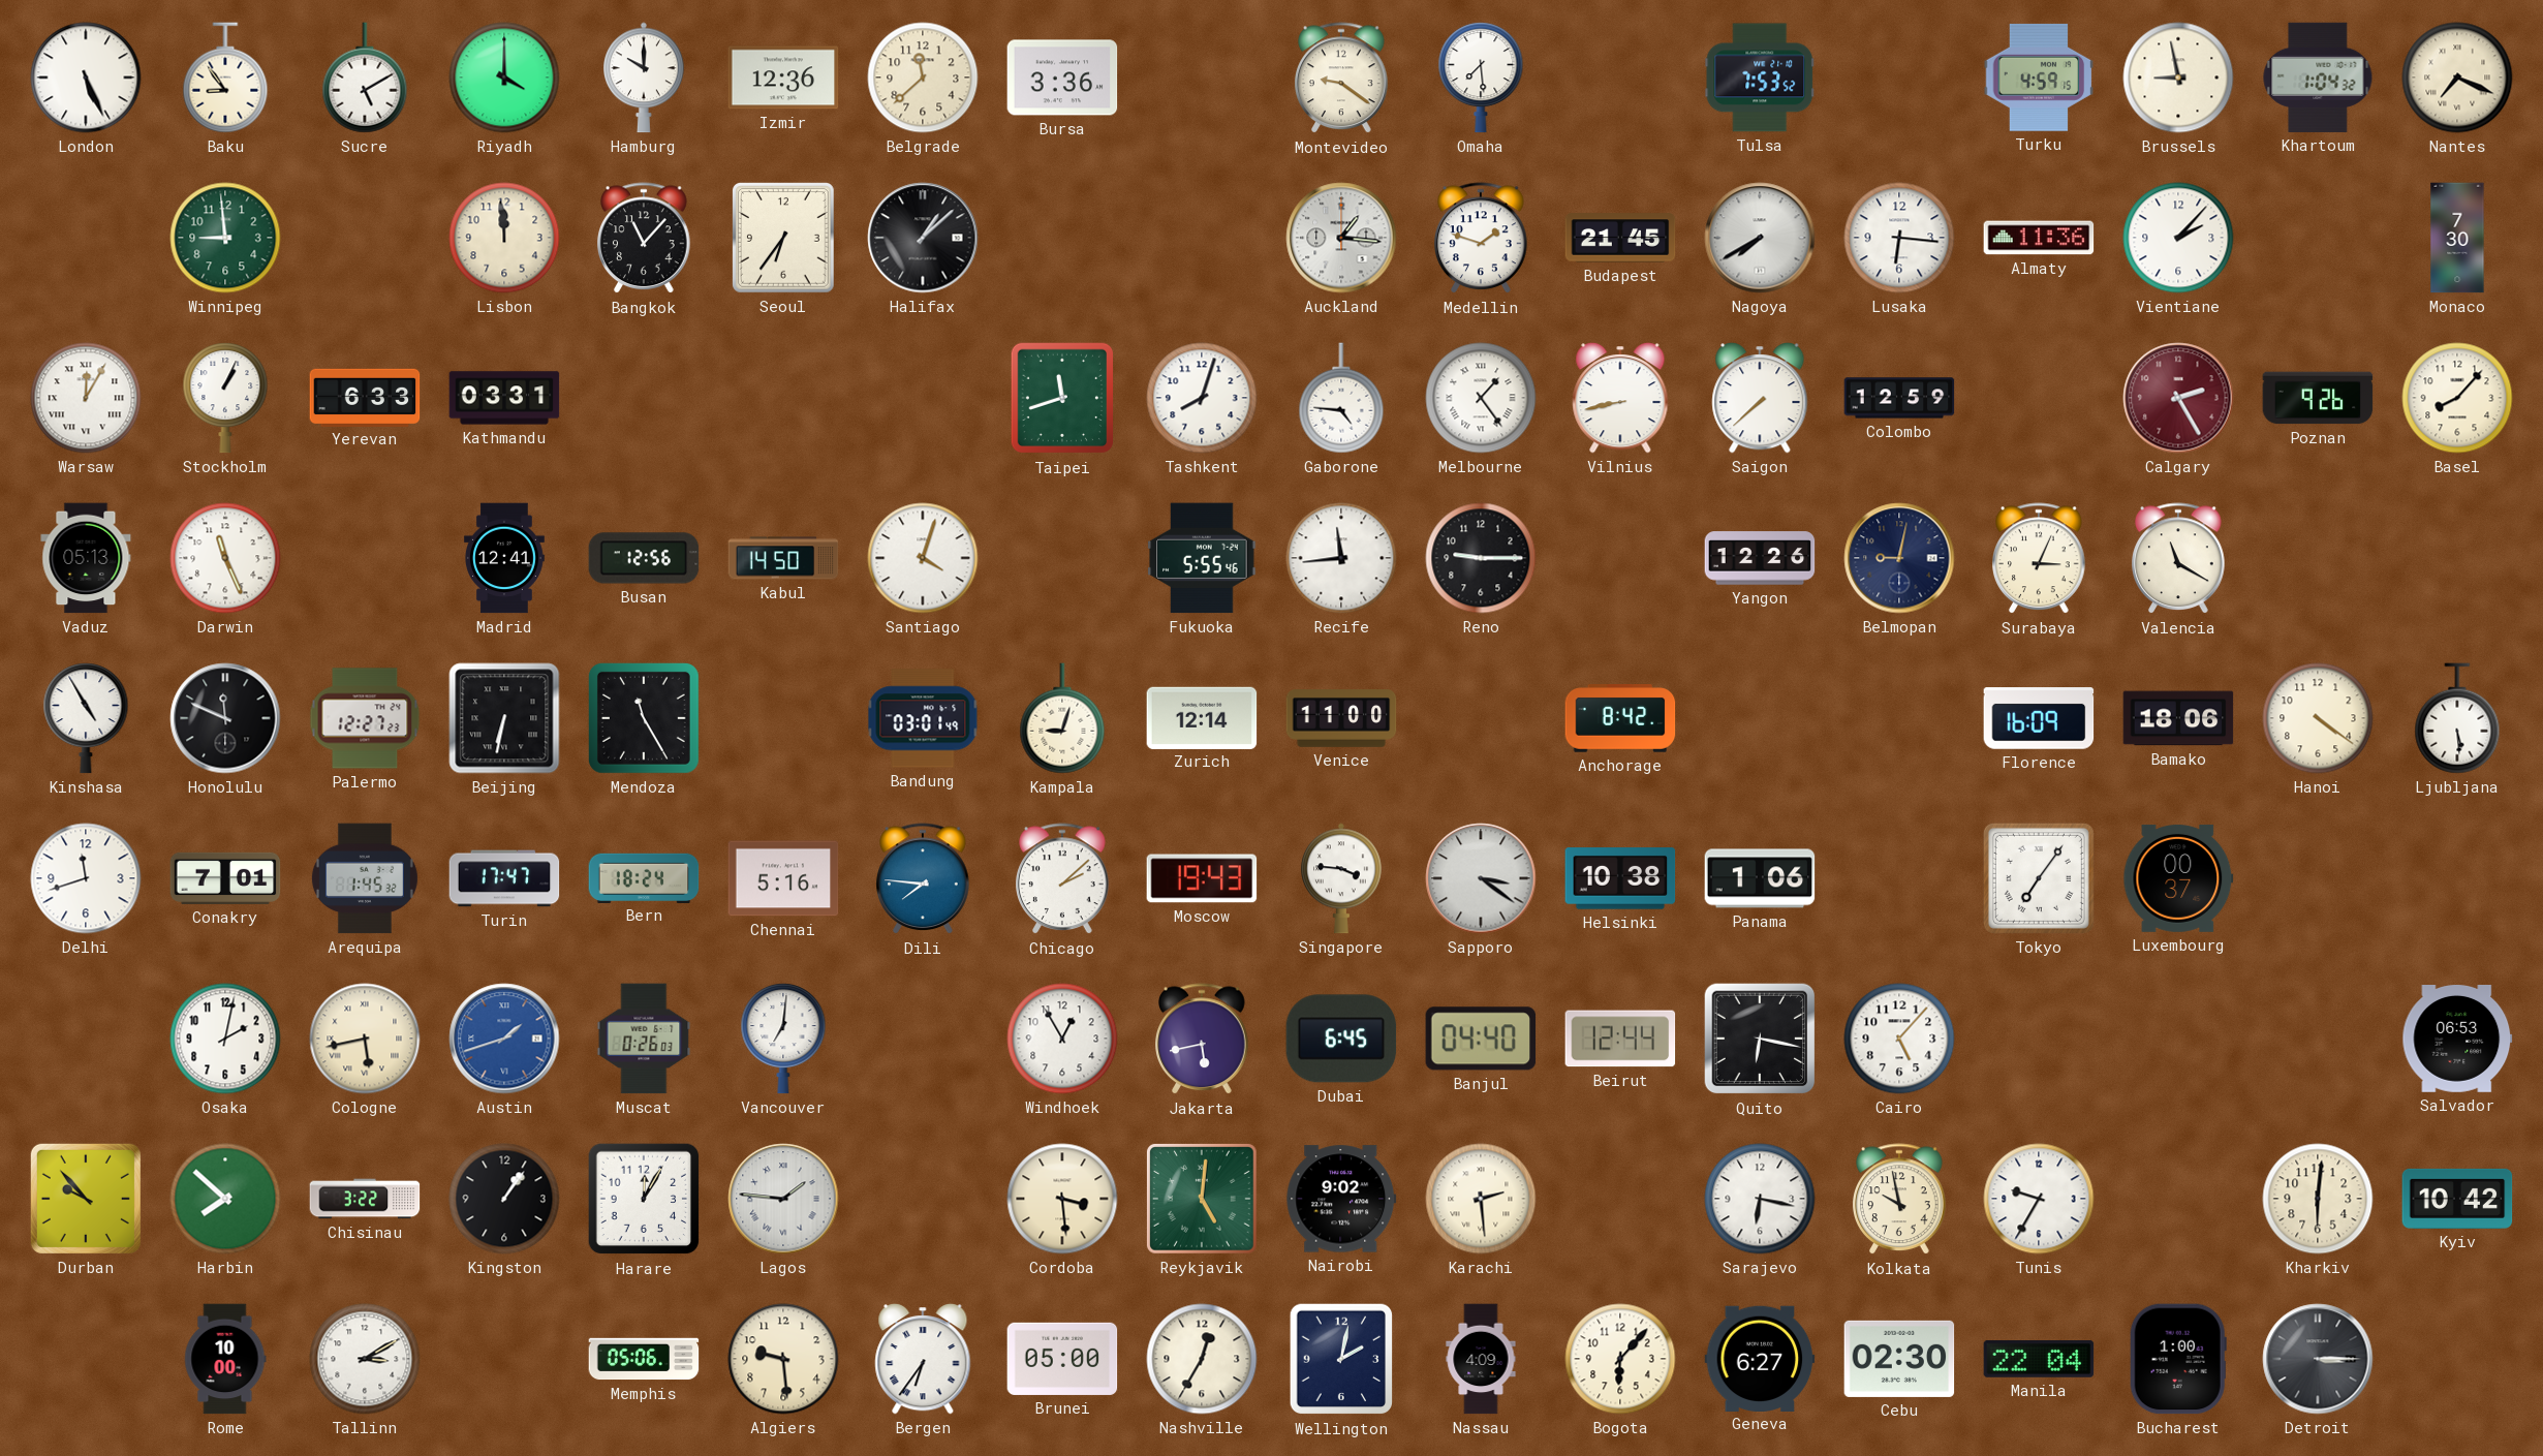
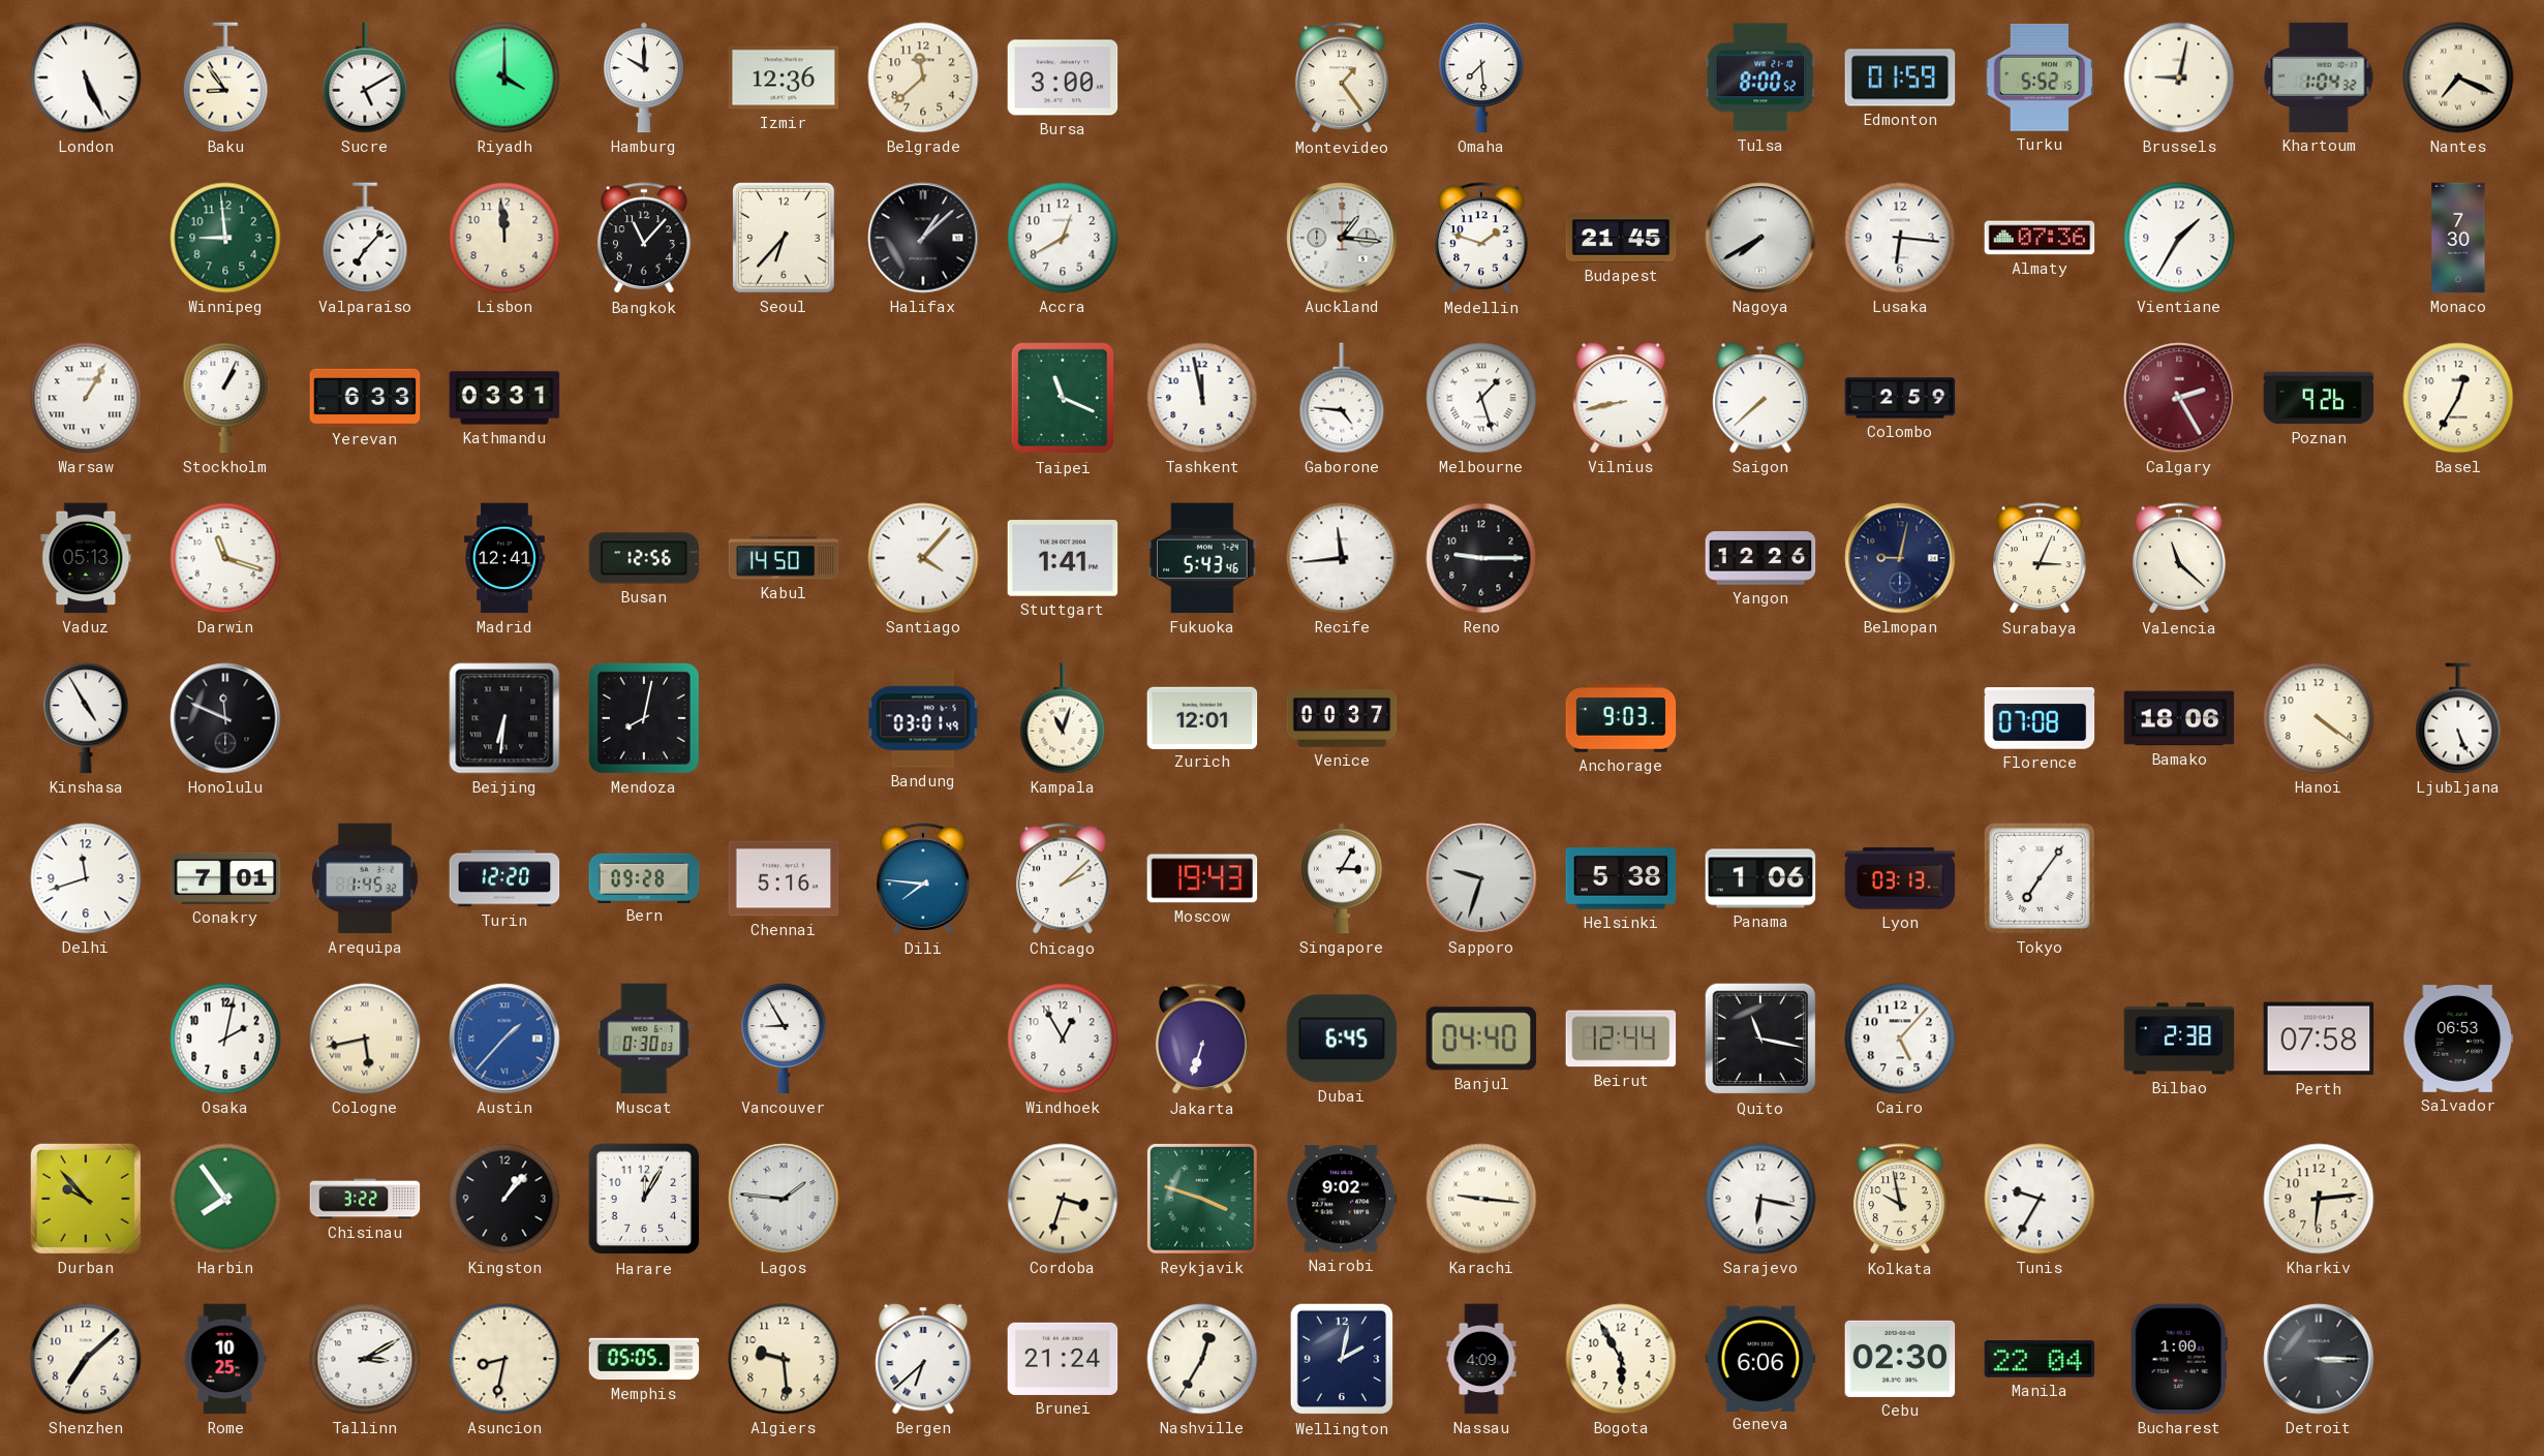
Bursa: 3:36 -> 3:00 (1063, 78)
Montevideo: 9:21 -> 1:24 (1343, 79)
Tulsa: 7:53 -> 8:00 (1760, 78)
Edmonton: none -> 01:59 (1900, 78)
Turku: 4:59 -> 5:52 (2040, 78)
Brussels: 8:58 -> 9:02 (2179, 78)
Valparaiso: none -> 7:07 (365, 238)
Seoul: 6:36 -> 6:37 (785, 238)
Accra: none -> 12:40 (1063, 238)
Almaty: 11:36 -> 07:36 (2040, 238)
Vientiane: 2:07 -> 1:35 (2179, 238)
Warsaw: 12:05 -> 1:05 (86, 398)
Taipei: 11:42 -> 11:19 (1063, 398)
Tashkent: 8:03 -> 11:58 (1202, 398)
Melbourne: 1:24 -> 1:27 (1481, 398)
Colombo: 12:59 -> 2:59 (1900, 398)
Basel: 8:07 -> 12:35 (2458, 398)
Darwin: 11:26 -> 11:18 (225, 558)
Santiago: 4:03 -> 4:07 (923, 558)
Stuttgart: none -> 1:41 (1063, 558)
Fukuoka: 5:55 -> 5:43 (1202, 558)
Valencia: 11:20 -> 11:22 (2180, 559)
Palermo: 12:27 -> none (365, 718)
Beijing: 6:32 -> 6:31 (504, 718)
Mendoza: 11:25 -> 8:02 (644, 718)
Kampala: 9:03 -> 11:03 (1063, 718)
Zurich: 12:14 -> 12:01 (1202, 717)
Venice: 11:00 -> 00:37 (1342, 718)
Anchorage: 8:42 -> 9:03 (1621, 718)
Florence: 16:09 -> 07:08 (2040, 718)
Ljubljana: 5:29 -> 5:26 (2458, 718)
Turin: 17:47 -> 12:20 (504, 878)
Bern: 18:24 -> 09:28 (644, 877)
Singapore: 3:46 -> 3:05 (1343, 878)
Sapporo: 3:21 -> 9:33 (1481, 878)
Helsinki: 10:38 -> 5:38 (1621, 878)
Lyon: none -> 03:13 (1900, 878)
Luxembourg: 00:37 -> none (2178, 878)
Austin: 1:42 -> 1:37 (504, 1039)
Muscat: 0:26 -> 0:30 (644, 1039)
Vancouver: 7:01 -> 8:55 (784, 1039)
Jakarta: 5:43 -> 6:33 (1203, 1040)
Quito: 6:17 -> 11:17 (1760, 1039)
Bilbao: none -> 2:38 (2179, 1039)
Perth: none -> 07:58 (2319, 1039)
Harbin: 7:52 -> 7:54 (225, 1199)
Kingston: 1:06 -> 1:07 (504, 1199)
Cordoba: 3:29 -> 3:33 (1063, 1199)
Reykjavik: 5:01 -> 3:48 (1202, 1199)
Karachi: 2:29 -> 9:16 (1481, 1199)
Kharkiv: 6:01 -> 6:14 (2319, 1199)
Kyiv: 10:42 -> none (2457, 1199)
Shenzhen: none -> 7:08 (86, 1359)
Rome: 10:00 -> 10:25 (225, 1359)
Asuncion: none -> 8:32 (504, 1359)
Memphis: 05:06 -> 05:05 (644, 1359)
Bergen: 6:36 -> 6:38 (923, 1360)
Brunei: 05:00 -> 21:24 (1063, 1359)
Bogota: 6:07 -> 5:55 (1621, 1359)
Geneva: 6:27 -> 6:06 (1760, 1358)
